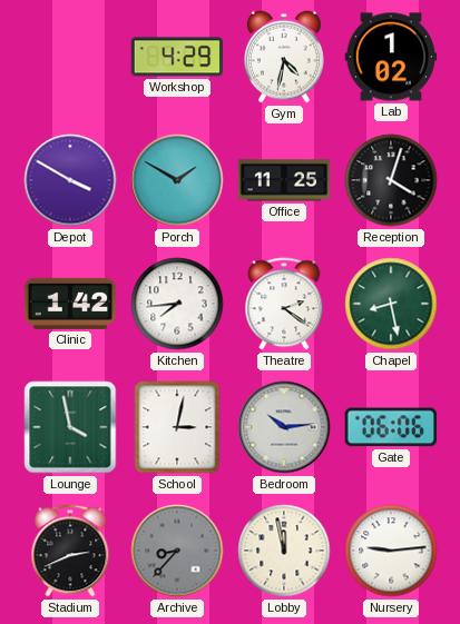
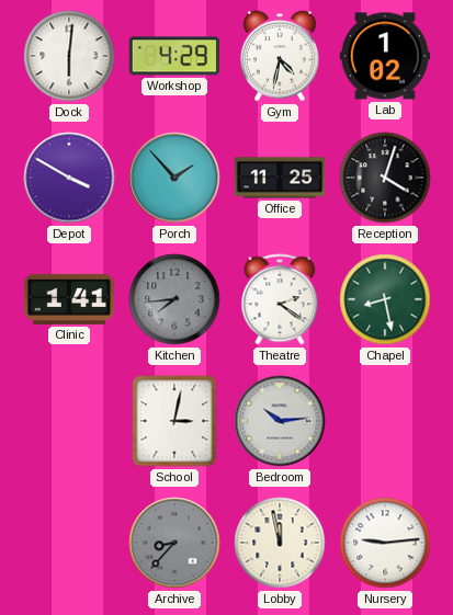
Dock: none -> 6:01 (69, 56)
Porch: 1:50 -> 1:53 (174, 178)
Clinic: 1:42 -> 1:41 (69, 299)
Kitchen dial: white -> grey (174, 299)
Lounge: 3:58 -> none (70, 427)
Gate: 06:06 -> none (391, 427)
Stadium: 2:41 -> none (70, 551)
